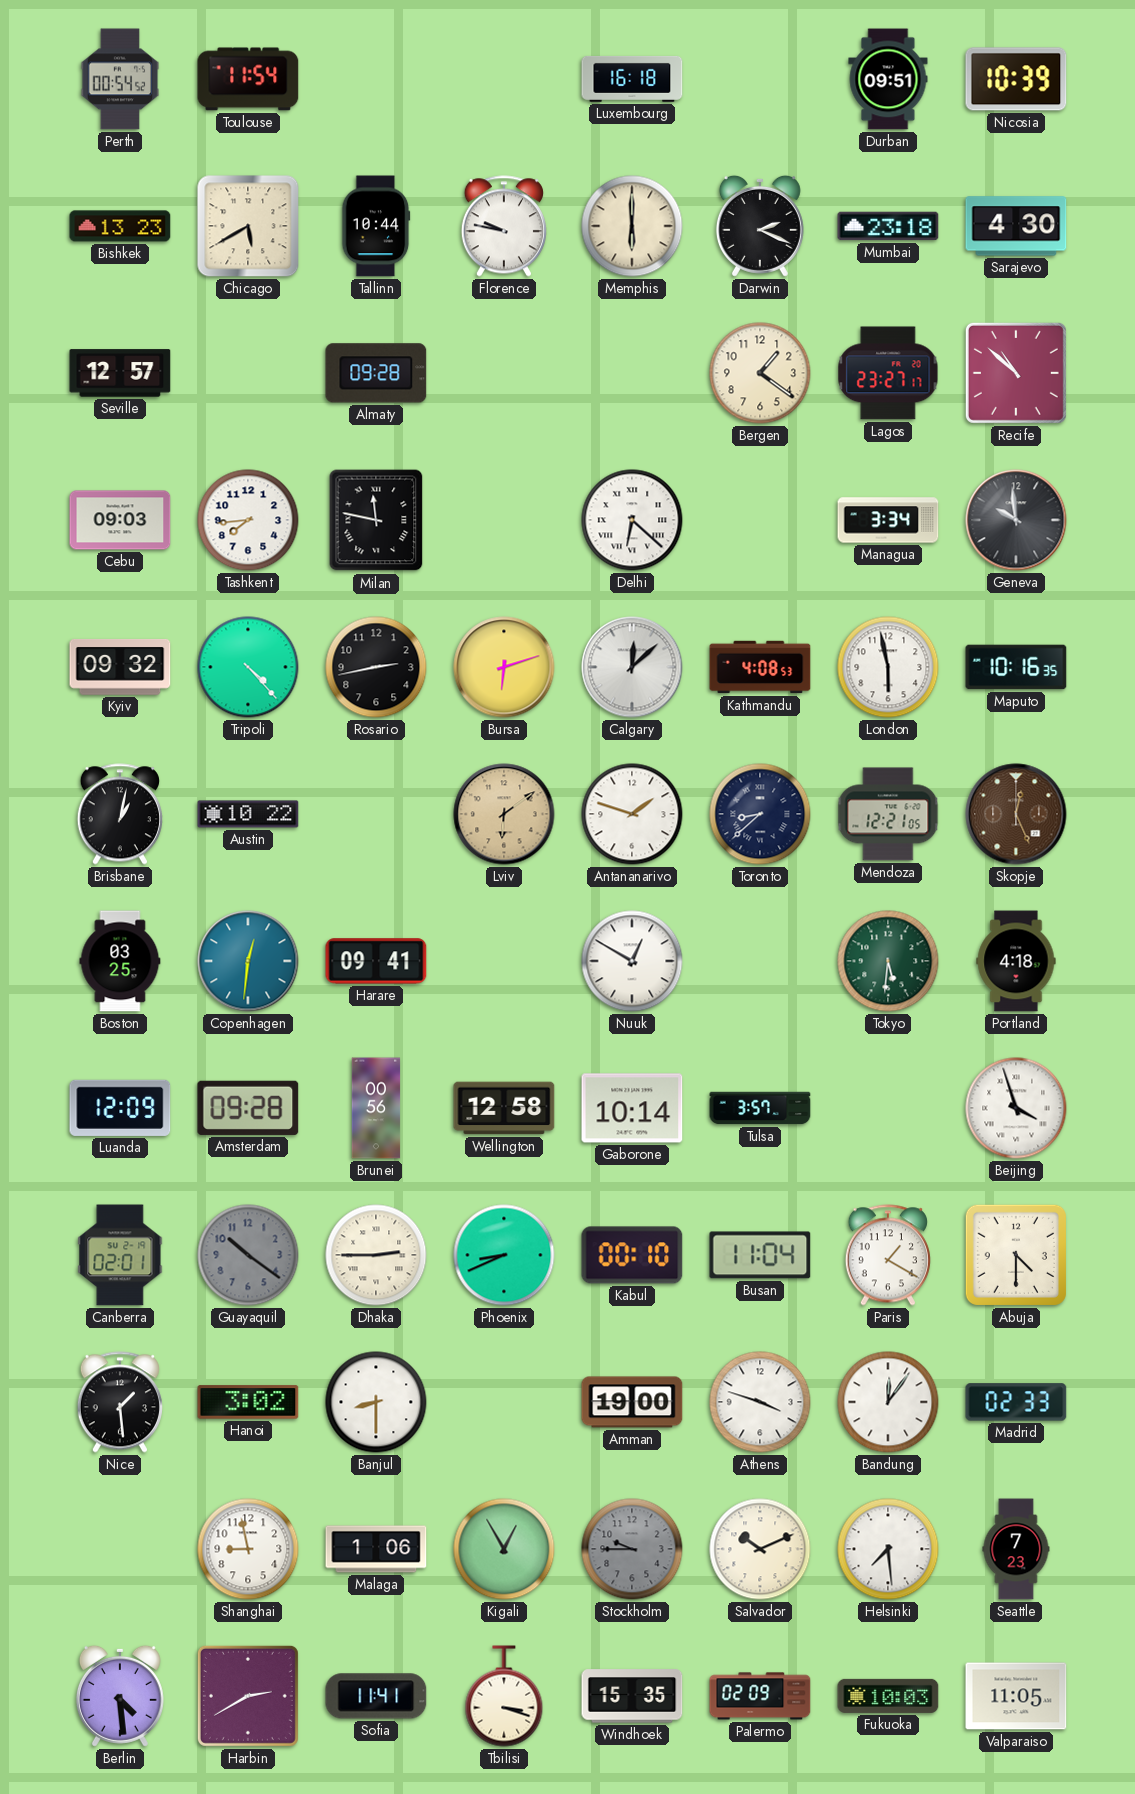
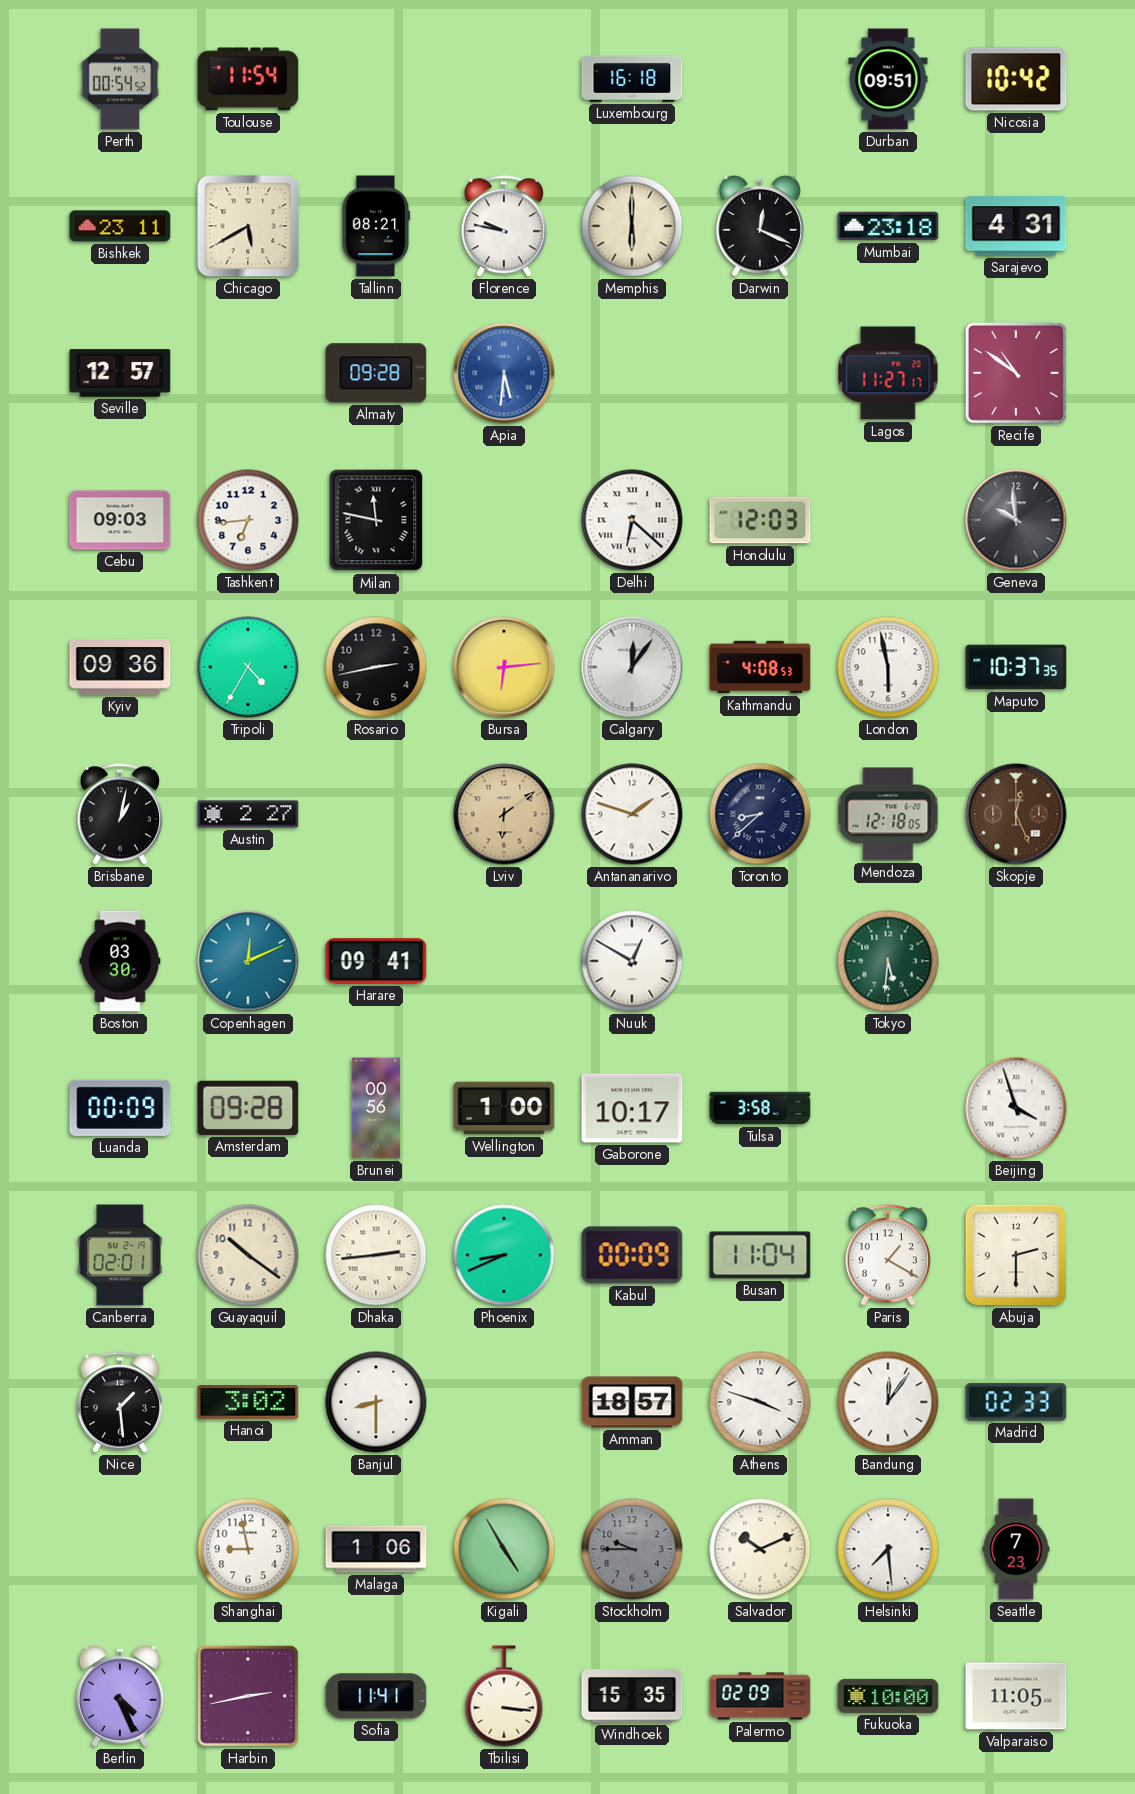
Nicosia: 10:39 -> 10:42 (1016, 79)
Bishkek: 13:23 -> 23:11 (120, 226)
Tallinn: 10:44 -> 08:21 (376, 226)
Darwin: 2:19 -> 12:19 (760, 226)
Sarajevo: 4:30 -> 4:31 (1016, 226)
Apia: none -> 5:31 (504, 373)
Bergen: 1:21 -> none (760, 373)
Lagos: 23:27 -> 11:27 (888, 373)
Recife: 10:52 -> 10:51 (1016, 373)
Tashkent: 7:44 -> 6:44 (248, 520)
Honolulu: none -> 12:03 (760, 520)
Managua: 3:34 -> none (888, 520)
Kyiv: 09:32 -> 09:36 (120, 668)
Tripoli: 4:23 -> 4:35 (248, 667)
Bursa: 6:12 -> 6:14 (504, 667)
Calgary: 12:08 -> 12:06 (632, 667)
Maputo: 10:16 -> 10:37 (1016, 667)
Austin: 10:22 -> 2:27 (248, 814)
Mendoza: 12:21 -> 12:18 (888, 814)
Boston: 03:25 -> 03:30 (120, 961)
Copenhagen: 12:31 -> 12:11 (248, 961)
Portland: 4:18 -> none (1016, 961)
Luanda: 12:09 -> 00:09 (120, 1108)
Wellington: 12:58 -> 1:00 (504, 1108)
Gaborone: 10:14 -> 10:17 (632, 1108)
Tulsa: 3:57 -> 3:58 (760, 1108)
Guayaquil dial: grey -> cream (248, 1255)
Dhaka: 2:45 -> 2:44 (376, 1255)
Kabul: 00:10 -> 00:09 (632, 1255)
Abuja: 4:30 -> 2:30 (1016, 1255)
Amman: 19:00 -> 18:57 (632, 1402)
Kigali: 12:55 -> 4:55 (504, 1549)
Berlin: 4:29 -> 4:26 (120, 1696)
Harbin: 2:40 -> 2:43 (248, 1696)
Tbilisi: 3:18 -> 3:16 (504, 1696)
Fukuoka: 10:03 -> 10:00 (888, 1696)
